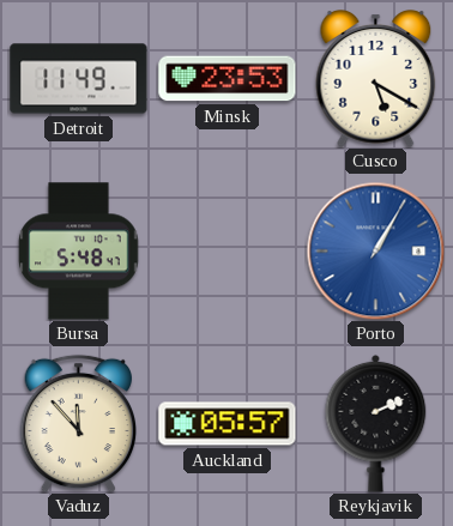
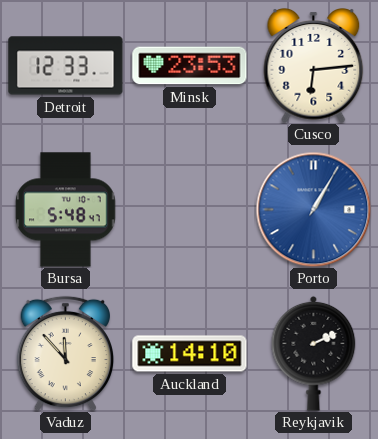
Detroit: 11:49 -> 12:33 (66, 66)
Cusco: 5:20 -> 6:14 (314, 66)
Auckland: 05:57 -> 14:10 (190, 354)
